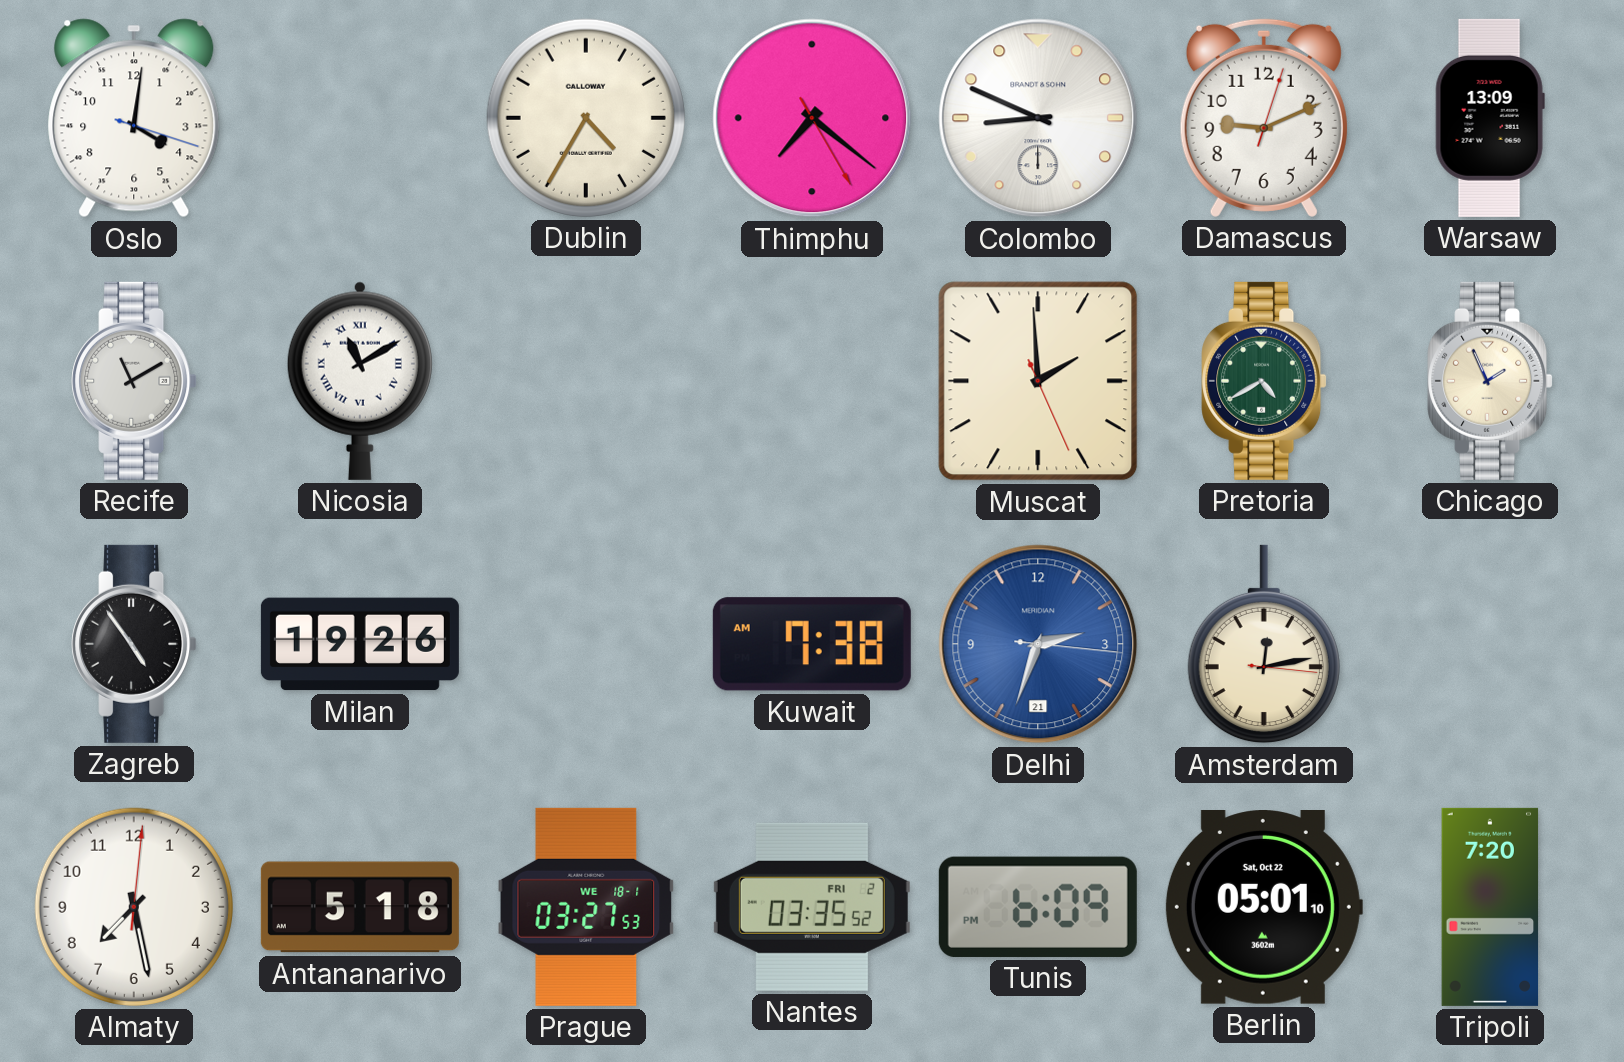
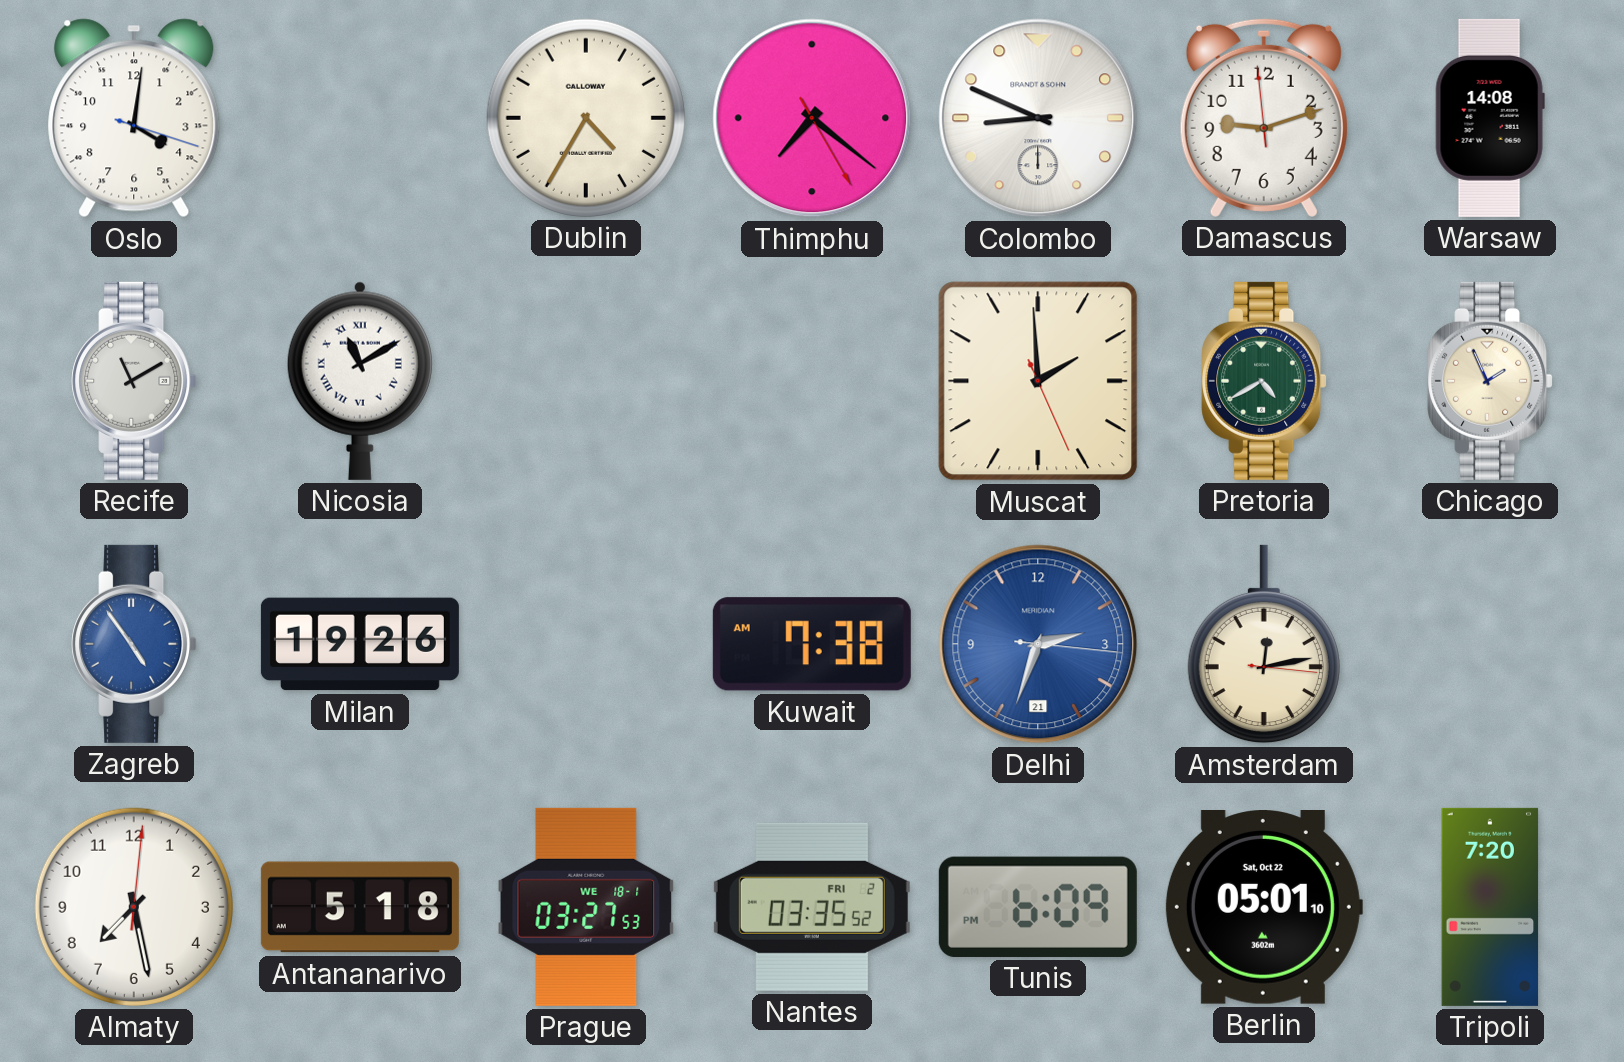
Damascus: 9:11:03 -> 9:11:59 (1264, 117)
Warsaw: 13:09 -> 14:08 (1490, 118)
Zagreb dial: black -> blue (134, 644)
